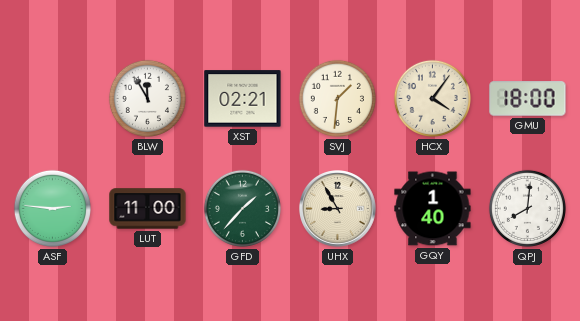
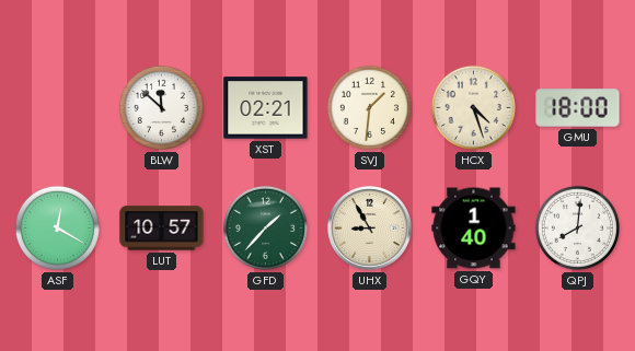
BLW: 11:55 -> 11:52 (161, 107)
HCX: 4:06 -> 4:27 (473, 107)
ASF: 2:46 -> 12:20 (57, 227)
LUT: 11:00 -> 10:57 (162, 229)
